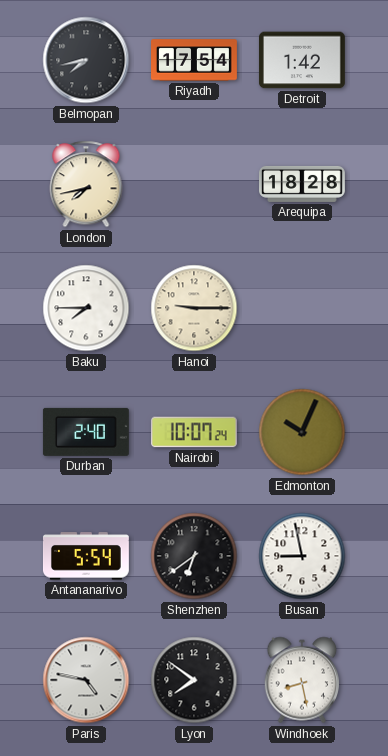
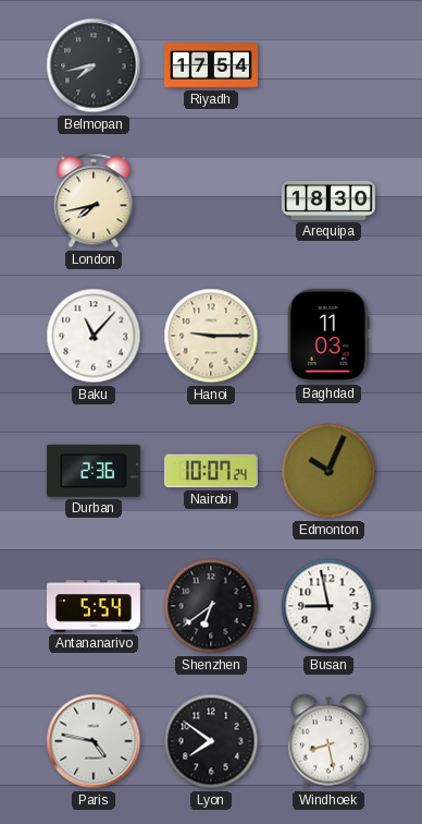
Detroit: 1:42 -> none (302, 60)
Arequipa: 18:28 -> 18:30 (330, 201)
Baku: 7:45 -> 11:07 (94, 336)
Baghdad: none -> 11:03 (328, 336)
Durban: 2:40 -> 2:36 (94, 471)
